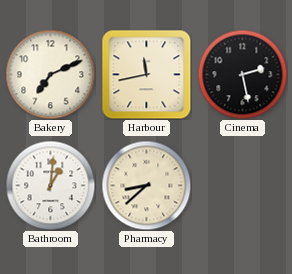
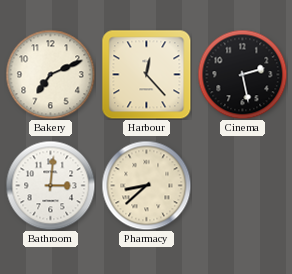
Harbour: 11:43 -> 12:23 (146, 74)
Bathroom: 1:01 -> 3:01 (50, 185)
